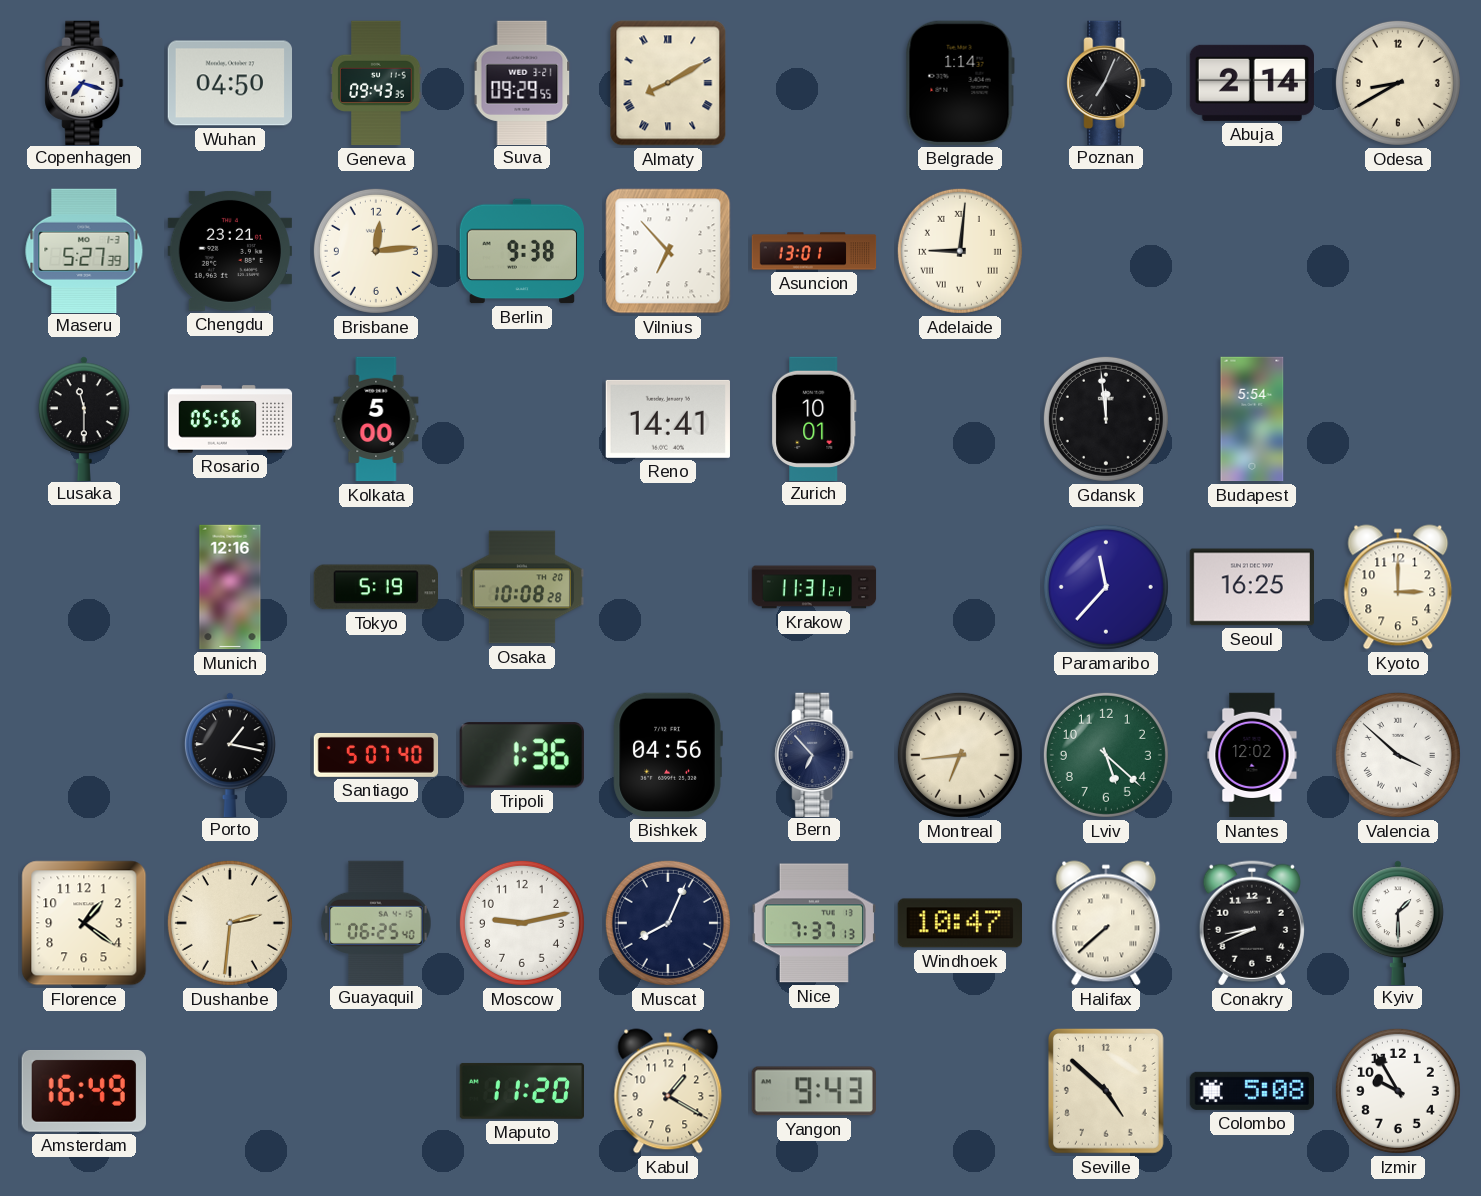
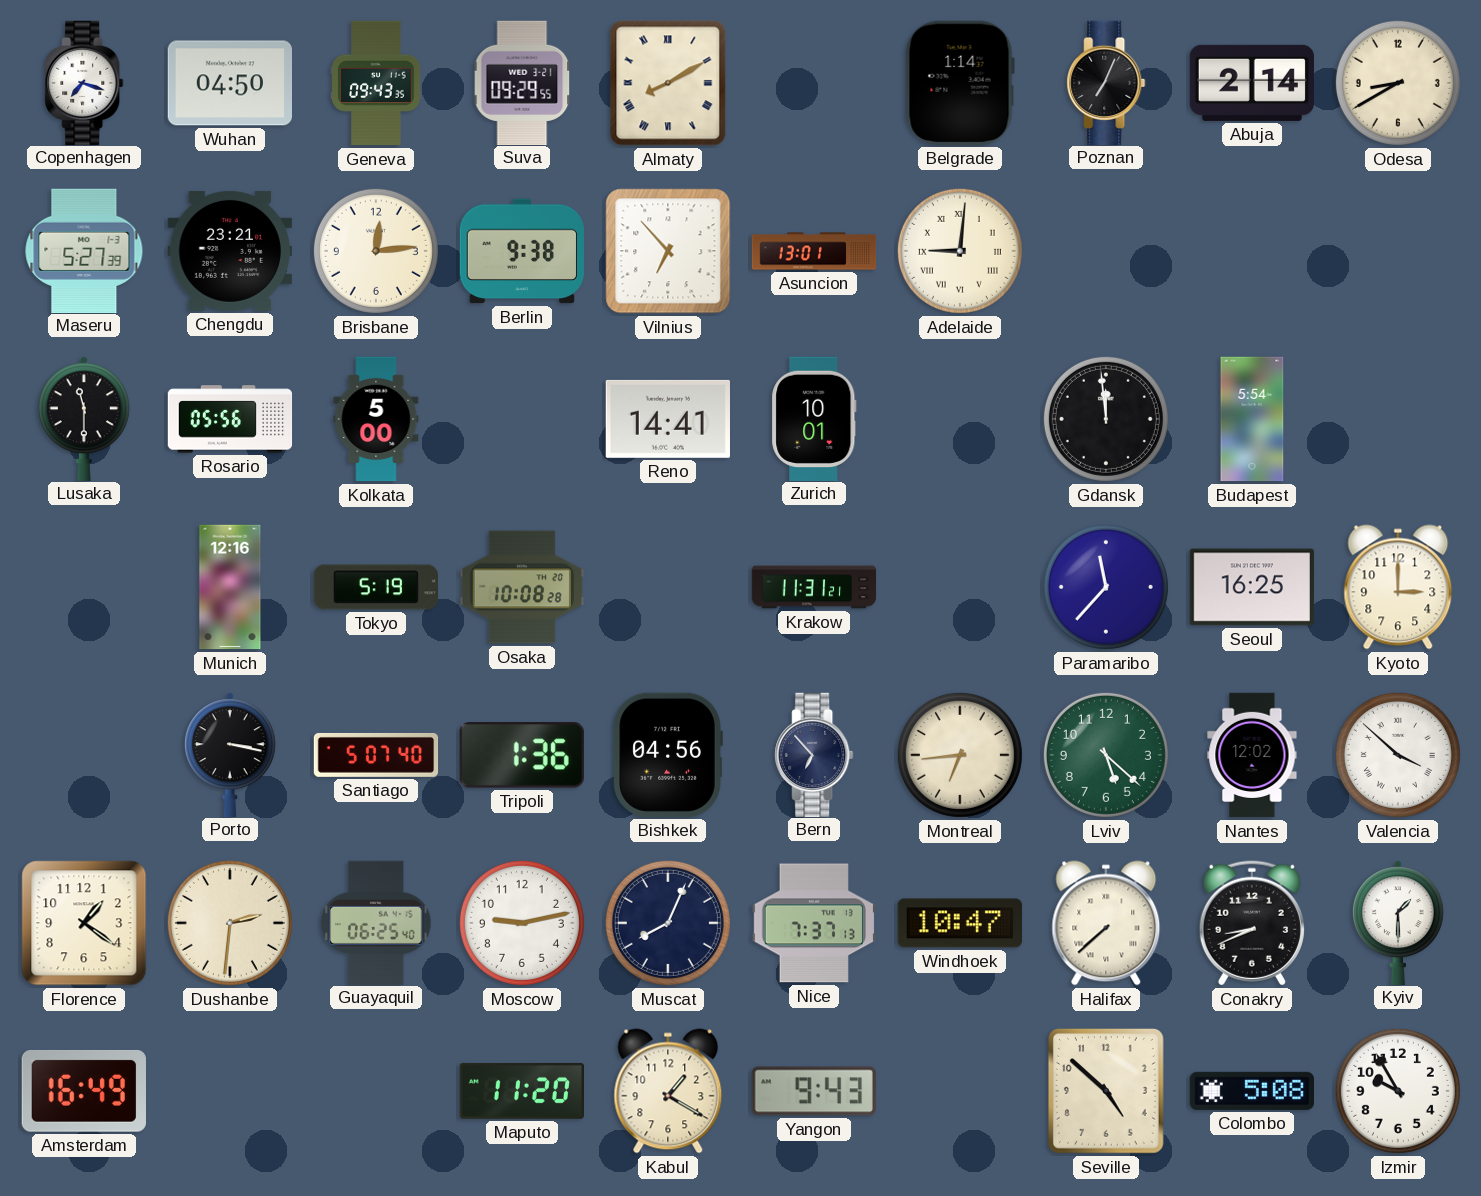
Porto: 1:17 -> 3:17 (230, 754)
